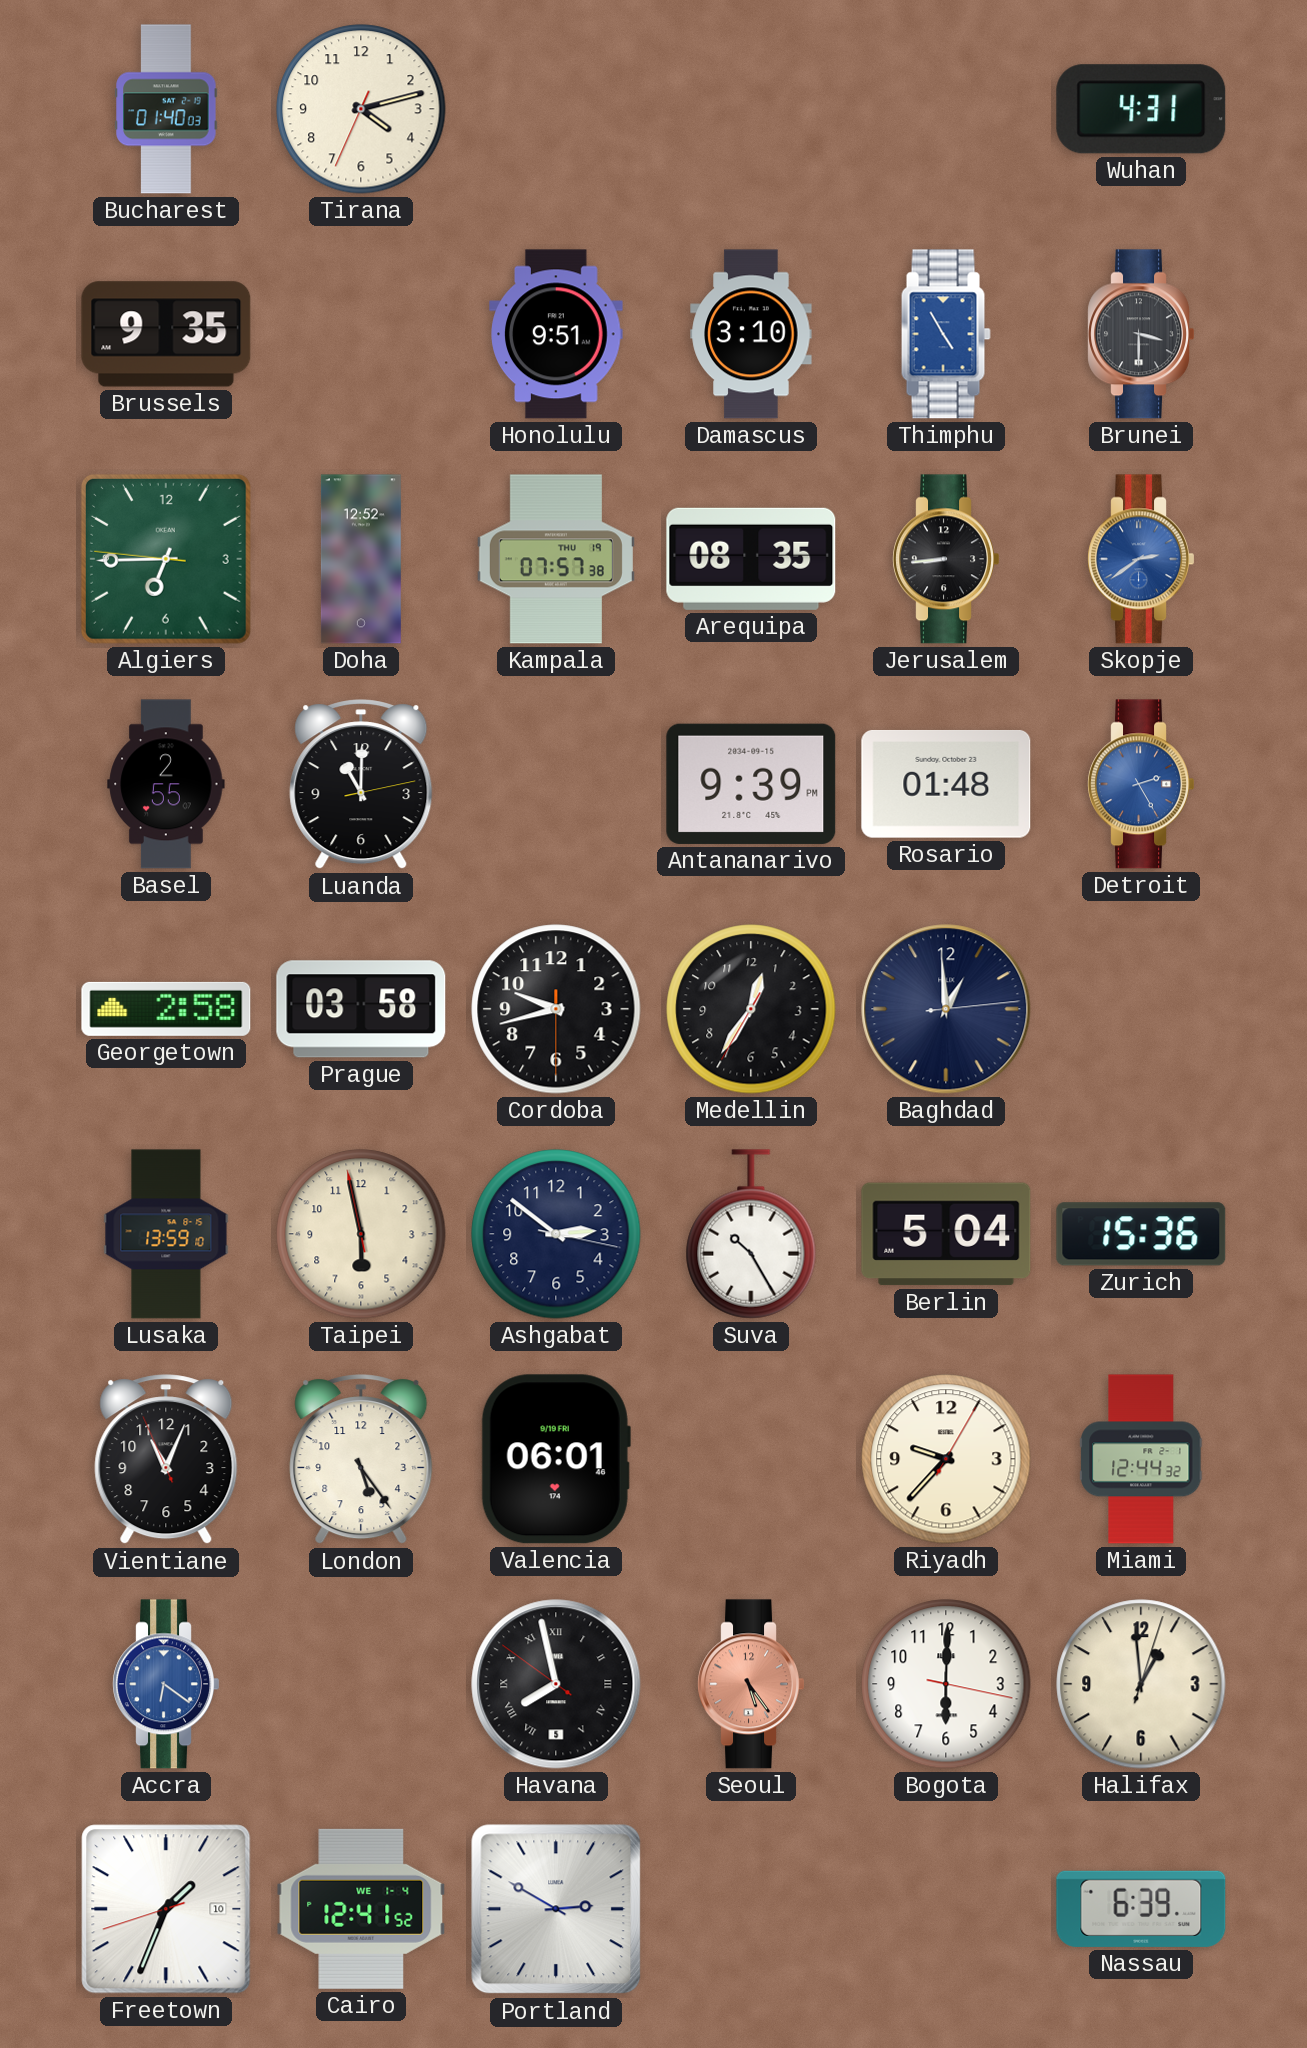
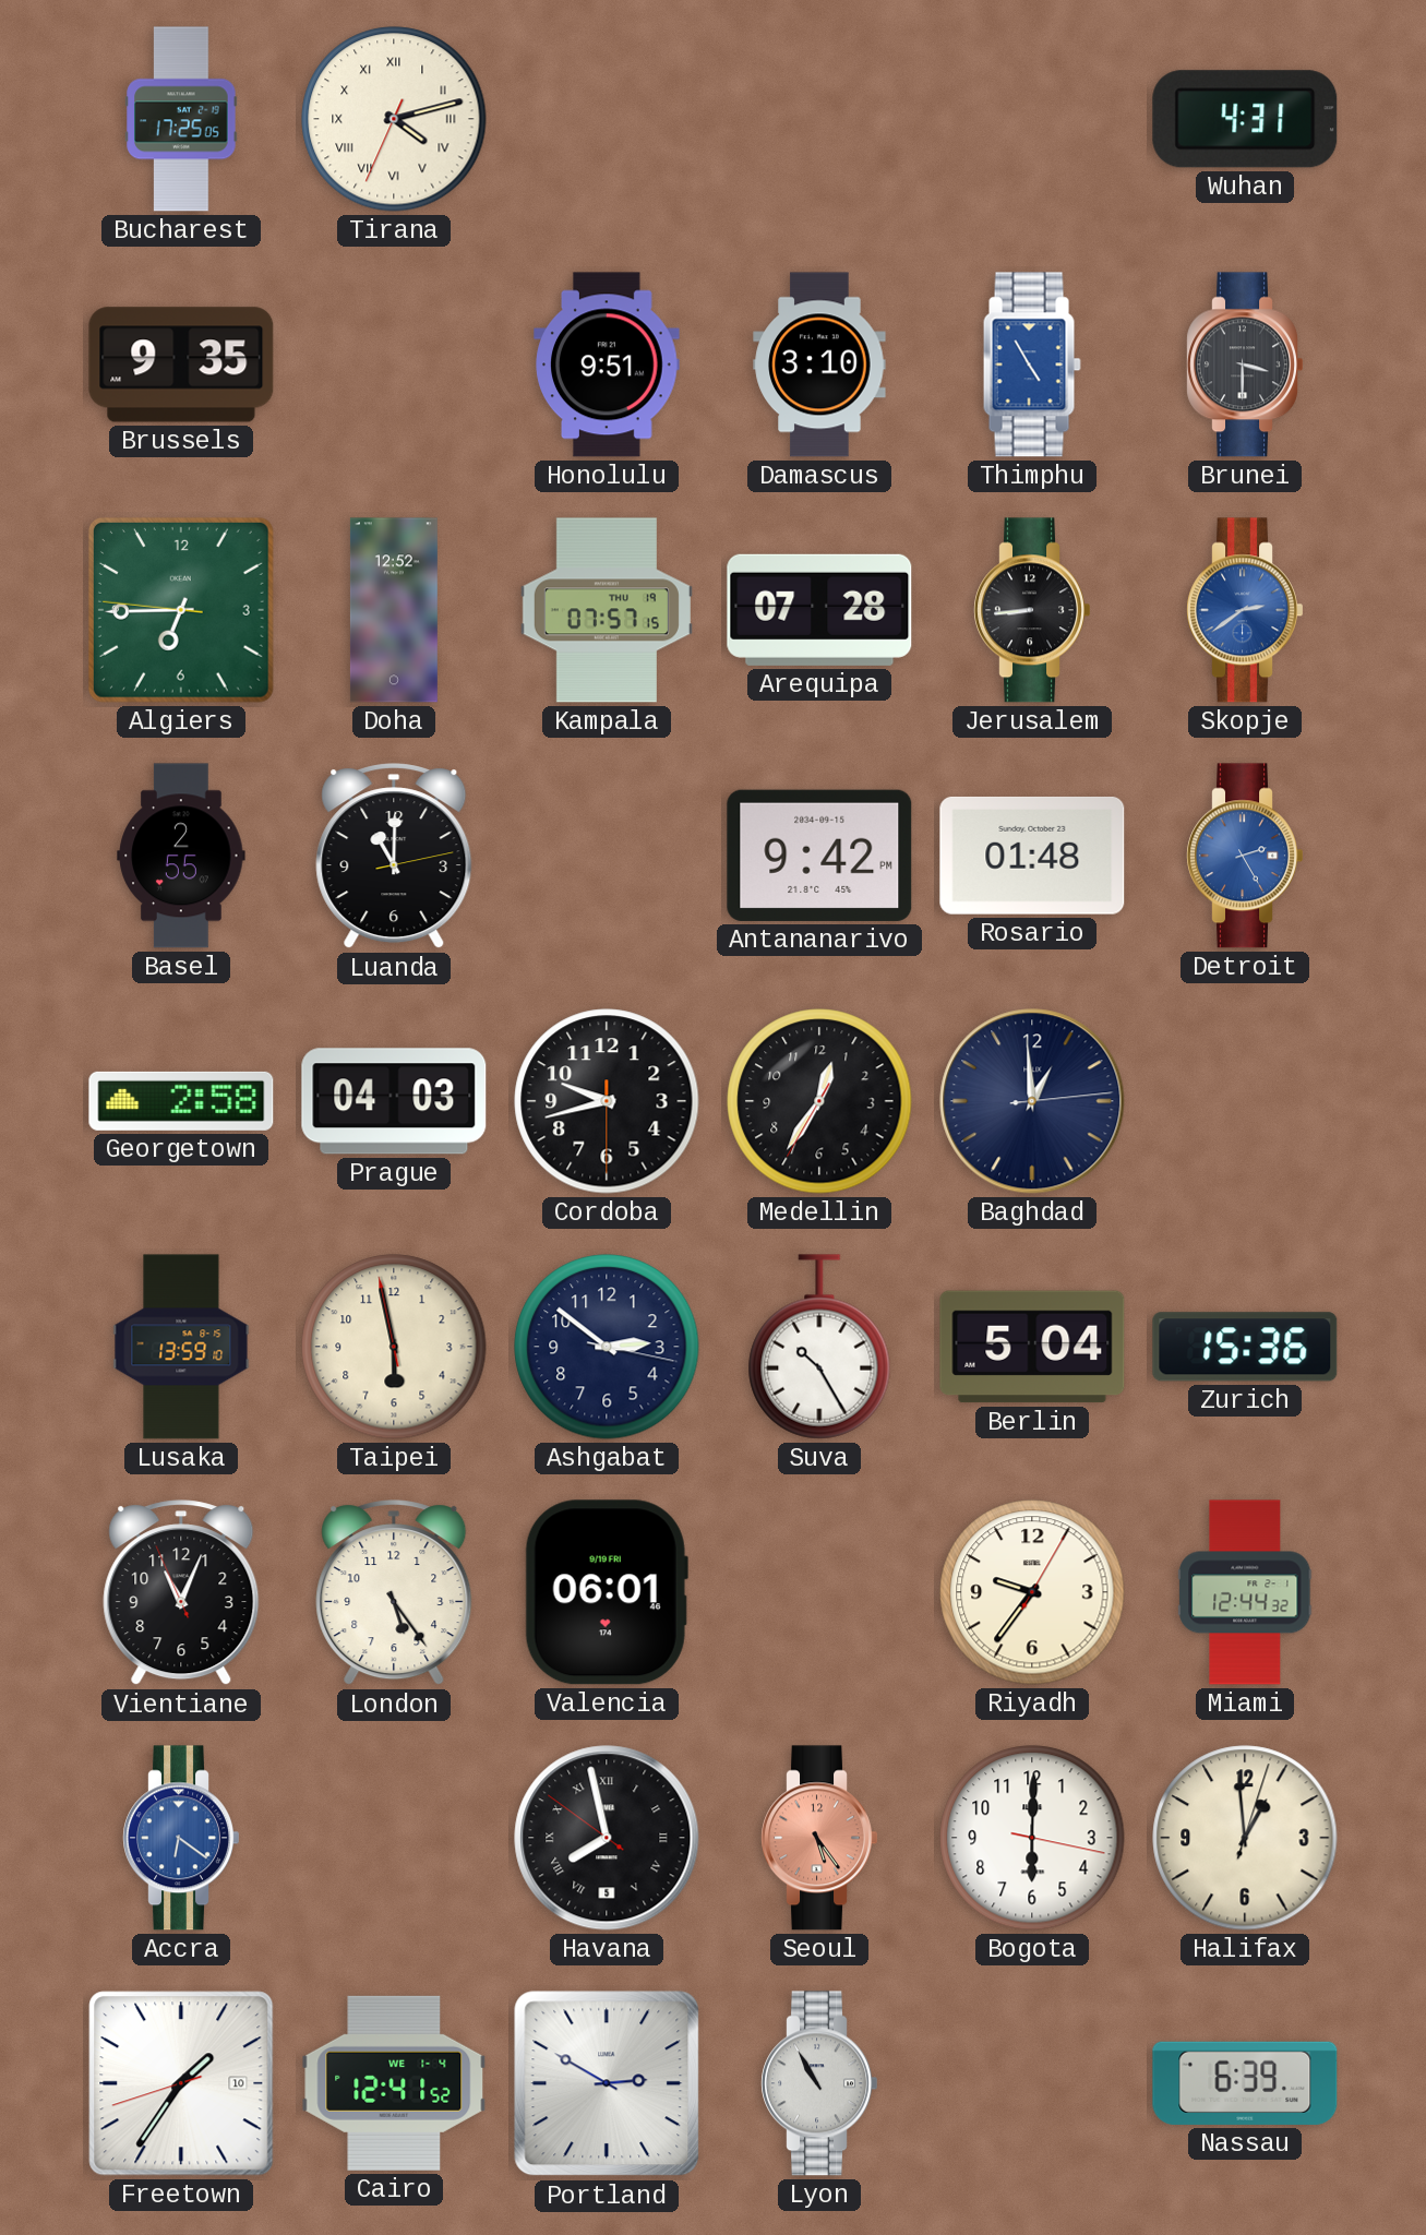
Bucharest: 01:40 -> 17:25 (181, 119)
Tirana numerals: Arabic -> Roman (394, 119)
Kampala: 07:57:38 -> 07:57:15 (607, 610)
Arequipa: 08:35 -> 07:28 (819, 610)
Antananarivo: 9:39 -> 9:42 (819, 856)
Prague: 03:58 -> 04:03 (394, 1101)
Riyadh: 9:37 -> 9:36 (1032, 1592)
Freetown: 1:33 -> 1:35 (181, 2083)
Lyon: none -> 10:55 (818, 2083)
